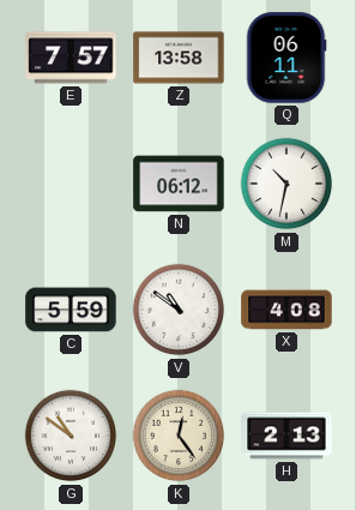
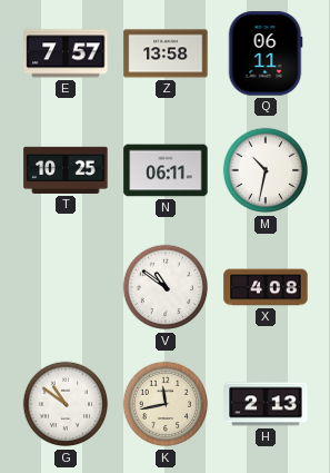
T: none -> 10:25 (66, 170)
N: 06:12 -> 06:11 (166, 170)
C: 5:59 -> none (71, 310)
K: 12:24 -> 11:43 (166, 404)
